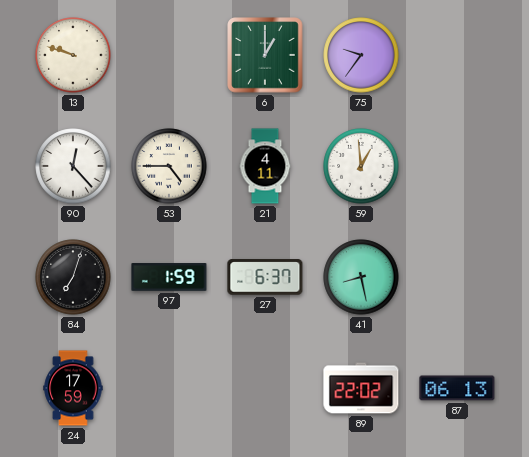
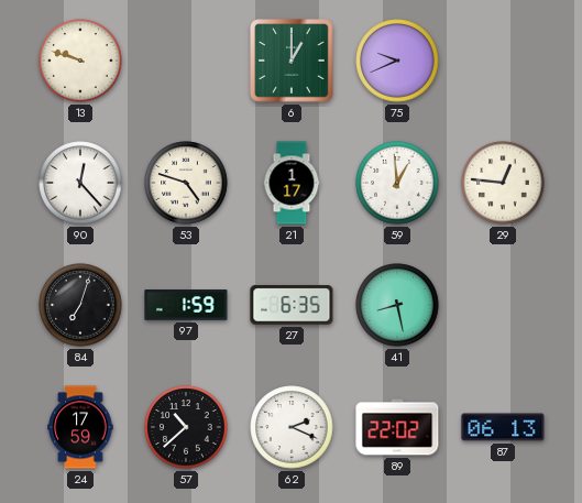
75: 9:36 -> 9:41 (397, 61)
53: 4:45 -> 4:48 (186, 183)
21: 4:11 -> 1:17 (292, 183)
29: none -> 12:46 (503, 183)
27: 6:37 -> 6:35 (292, 305)
57: none -> 10:38 (186, 427)
62: none -> 2:19 (292, 427)
